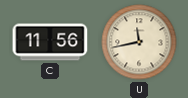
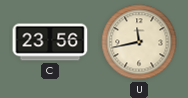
C: 11:56 -> 23:56 (50, 42)
